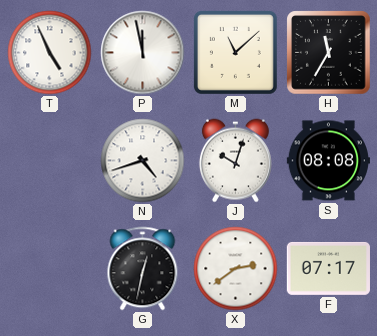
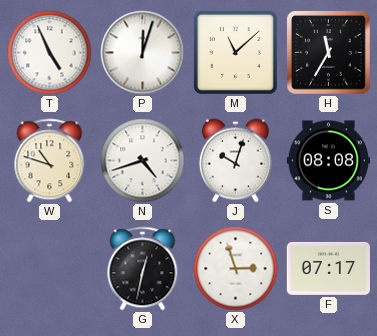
P: 11:58 -> 12:03 (143, 53)
W: none -> 10:48 (50, 161)
X: 2:39 -> 2:57 (236, 269)
